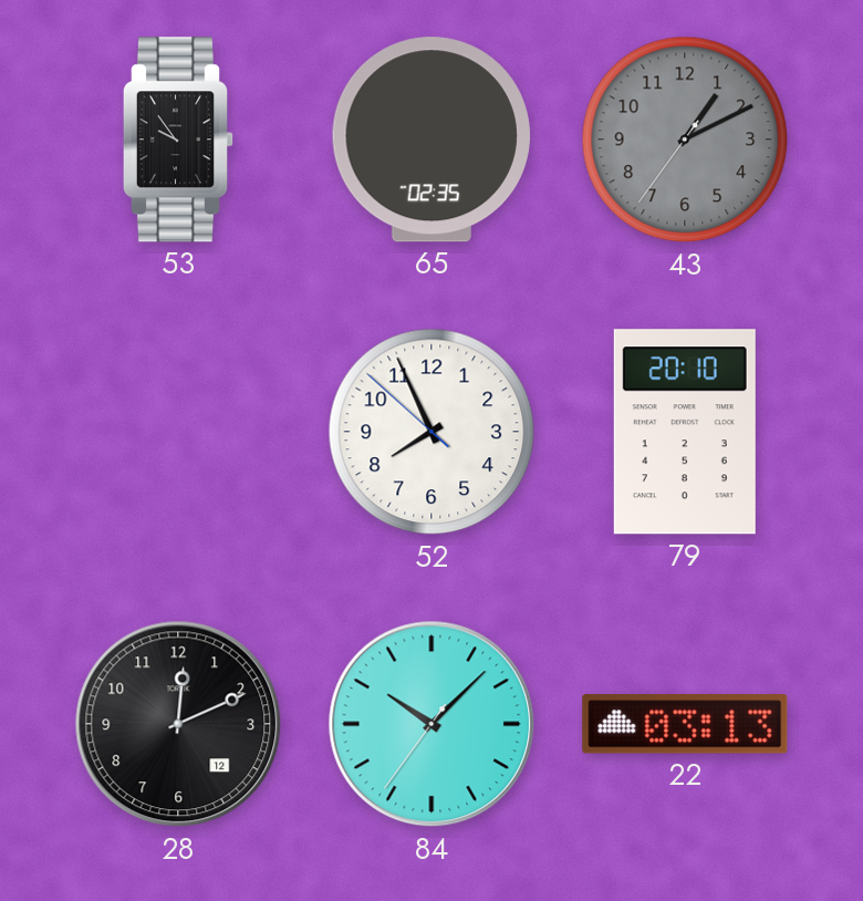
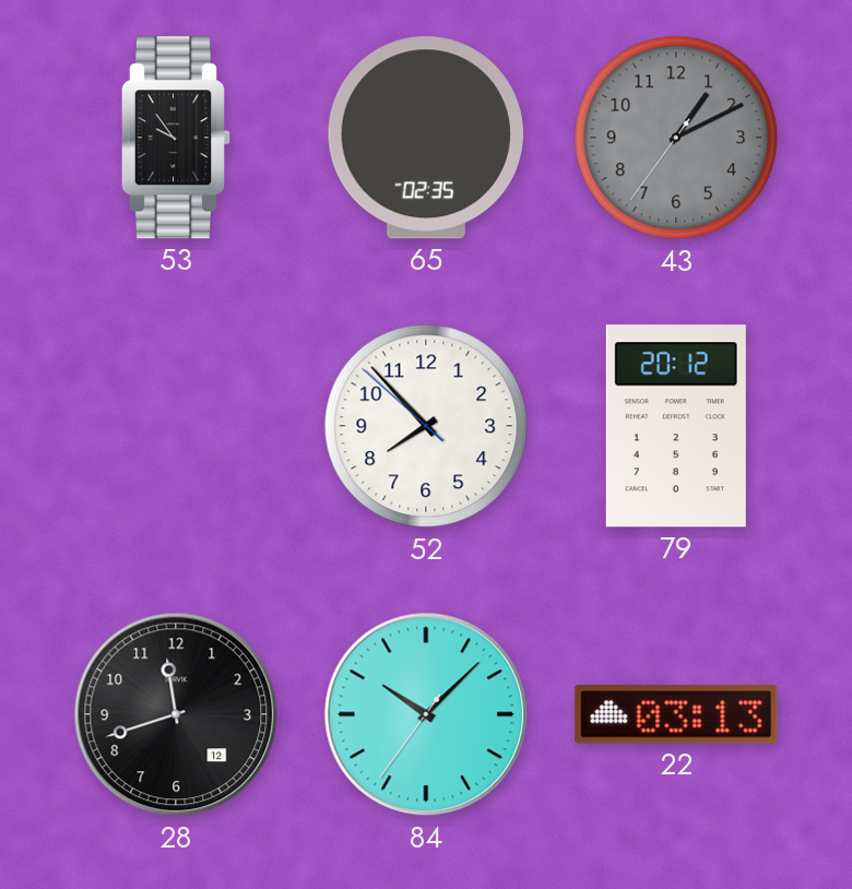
52: 7:55 -> 7:52 (426, 426)
79: 20:10 -> 20:12 (676, 426)
28: 12:11 -> 11:42 (176, 714)
